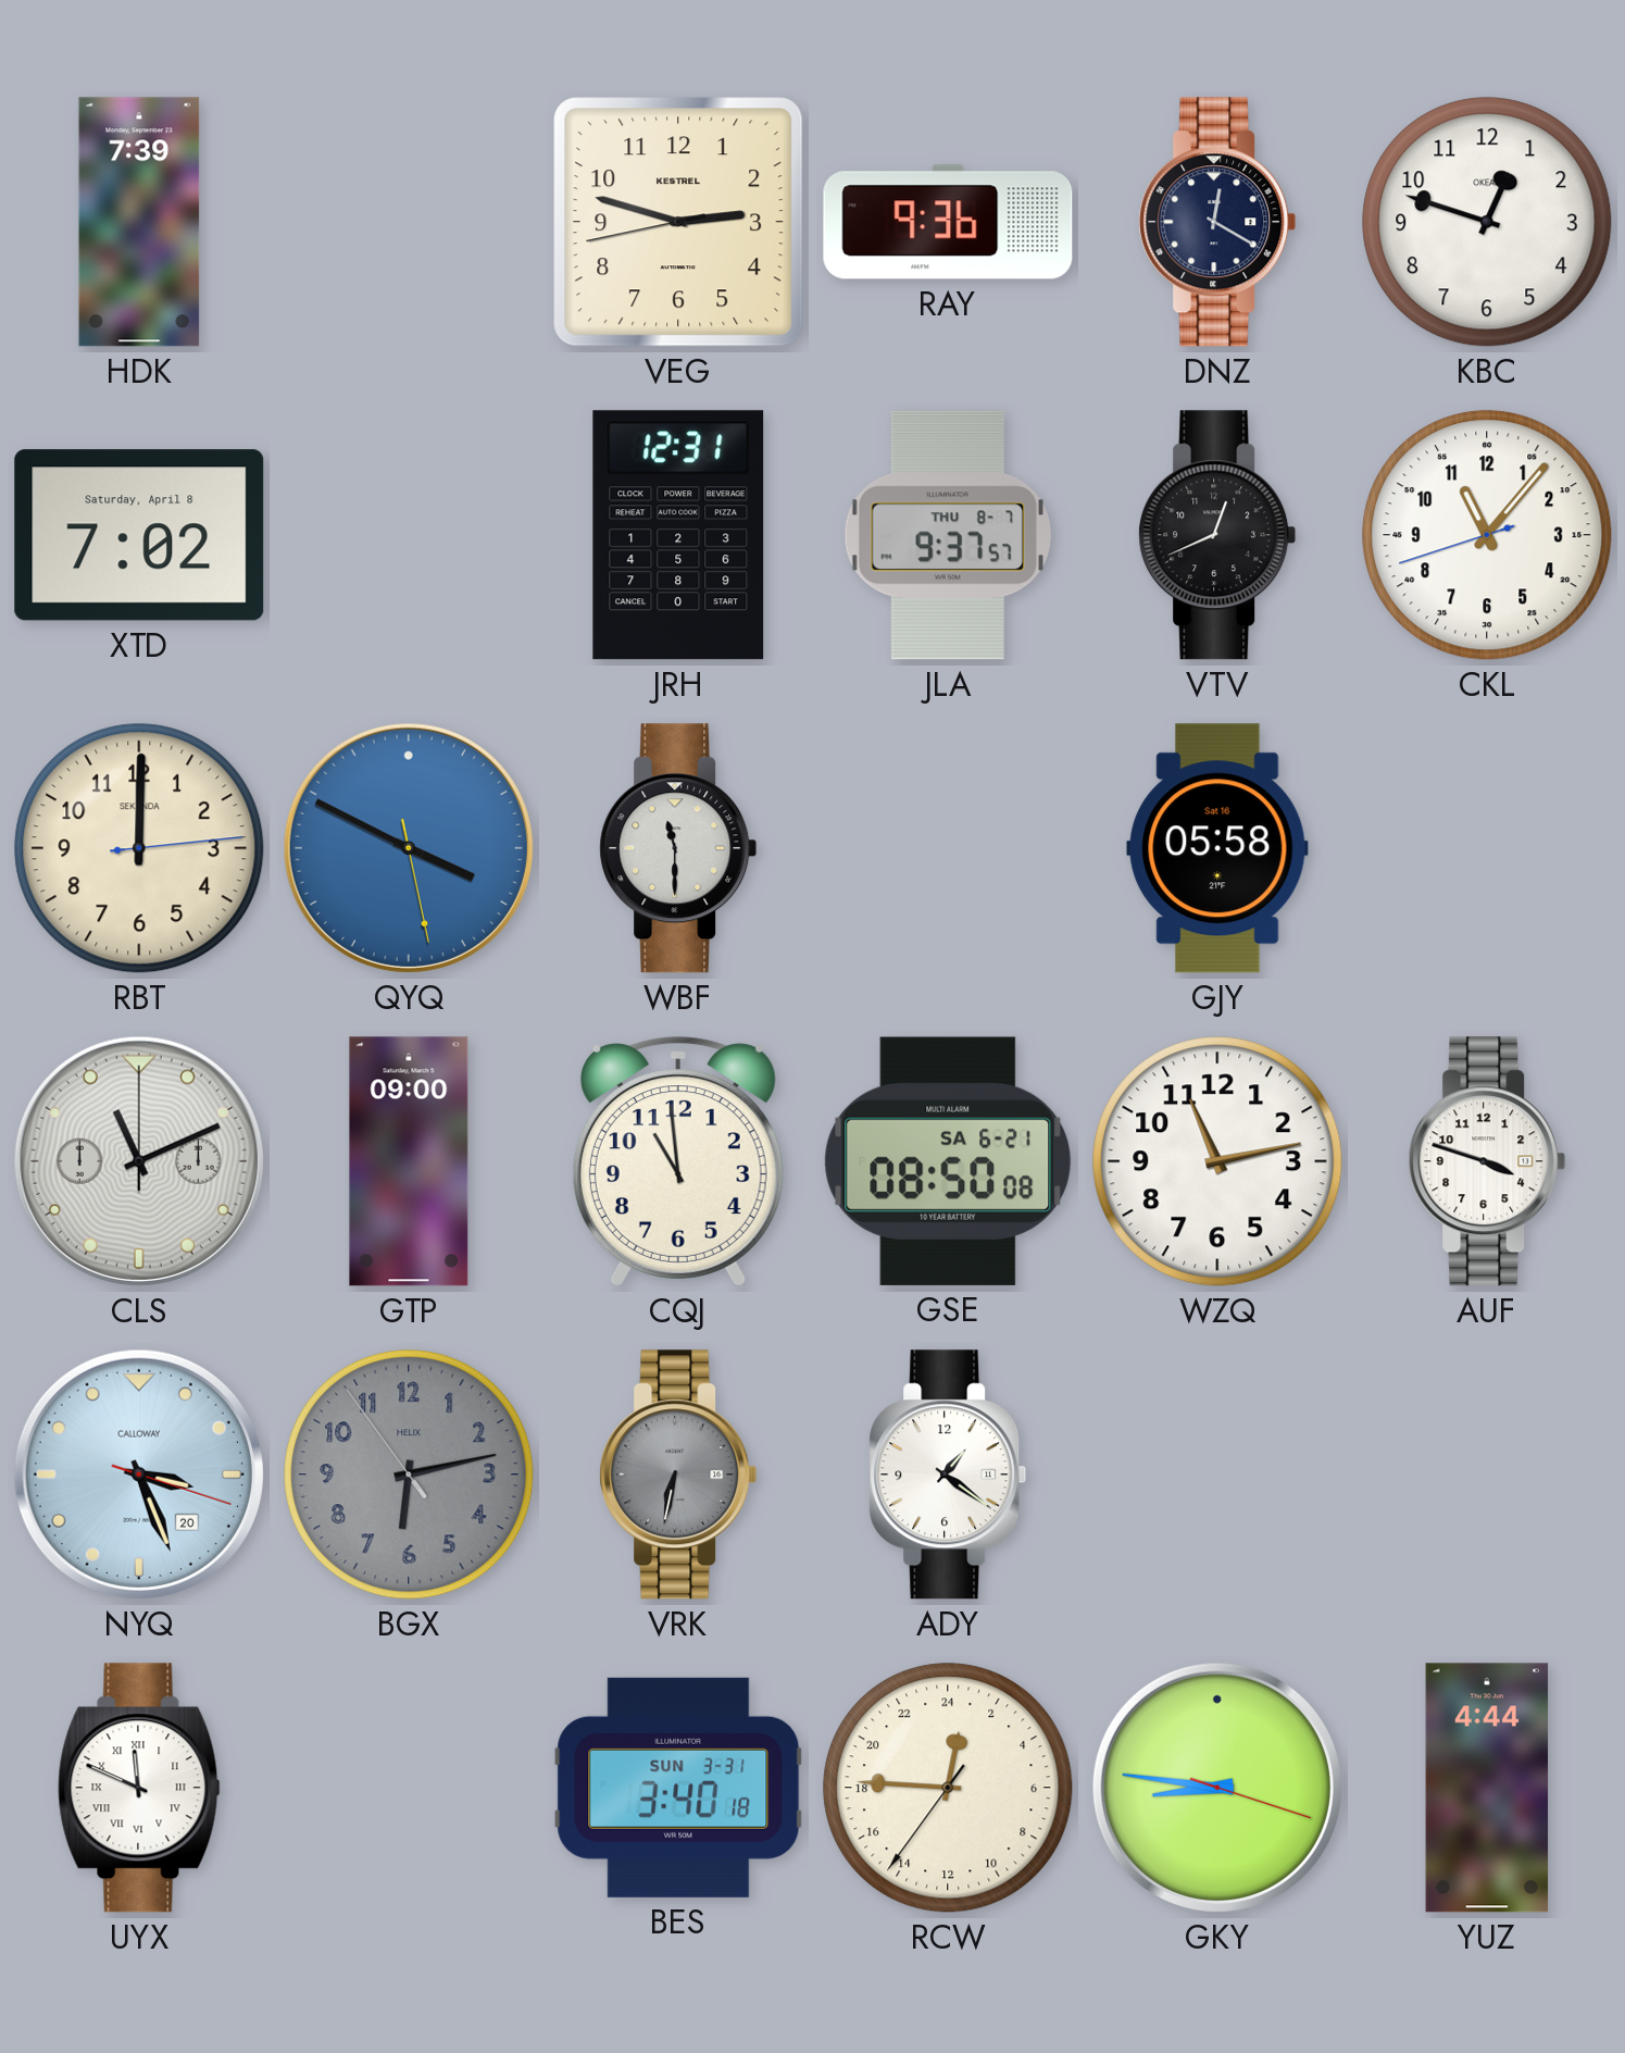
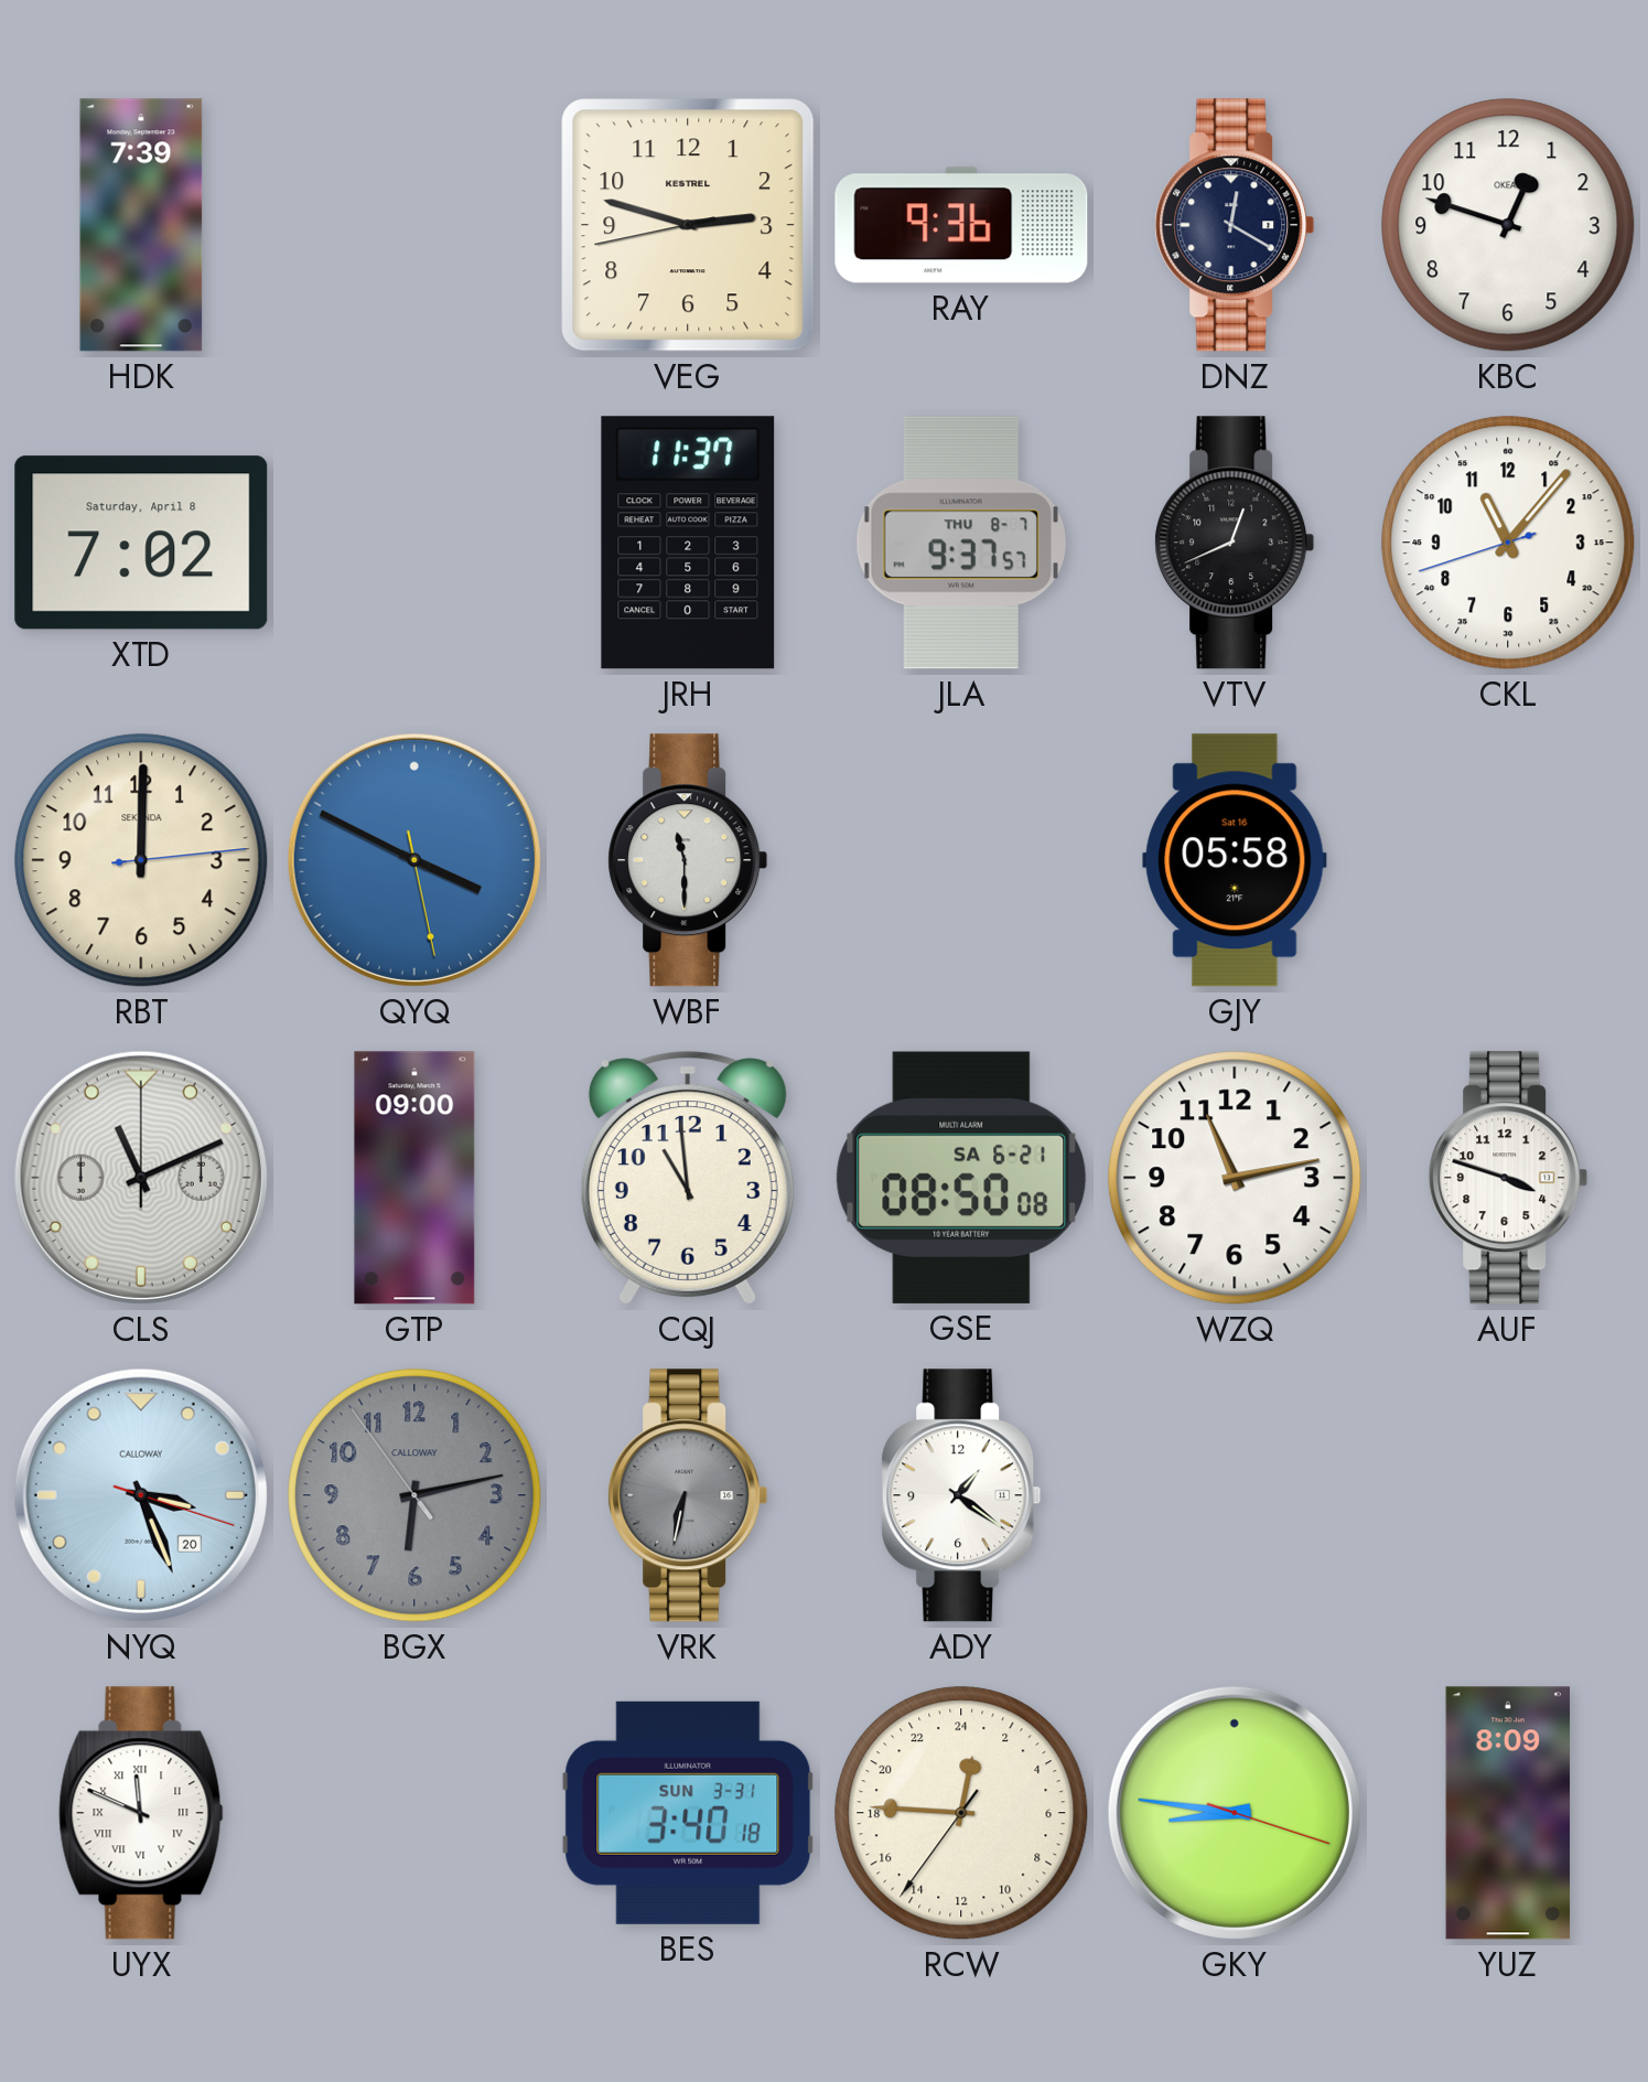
JRH: 12:31 -> 11:37 (688, 543)
BGX brand: HELIX -> CALLOWAY (414, 1495)
YUZ: 4:44 -> 8:09 (1508, 1813)
